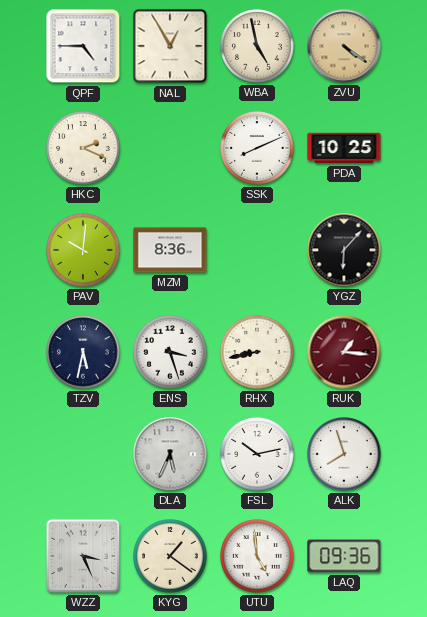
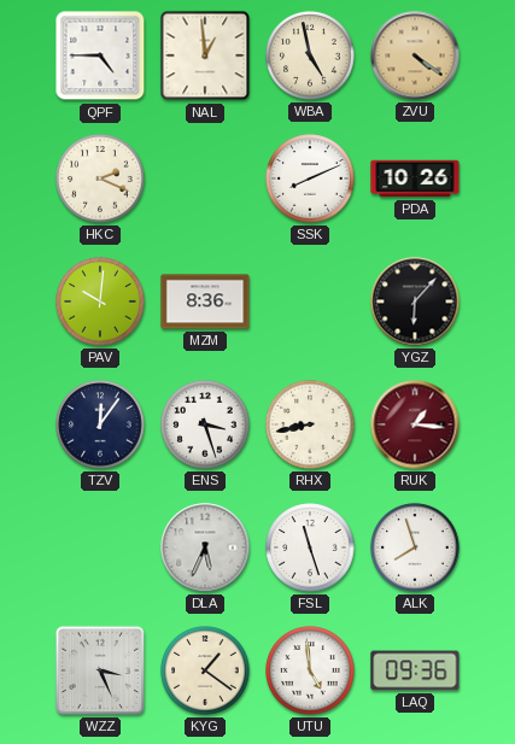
NAL: 12:55 -> 12:59 (205, 55)
PDA: 10:25 -> 10:26 (415, 178)
TZV: 5:32 -> 12:06 (100, 424)
FSL: 10:13 -> 11:27 (310, 547)
